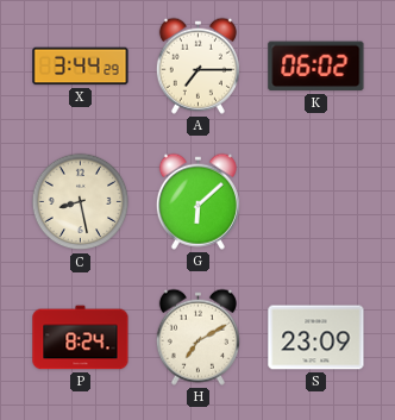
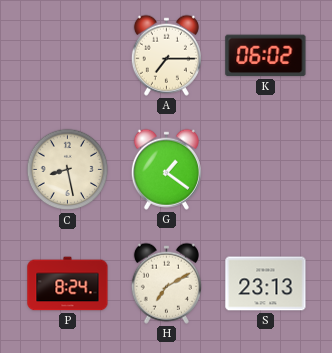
X: 3:44 -> none (81, 67)
G: 6:08 -> 1:21 (166, 169)
S: 23:09 -> 23:13 (266, 284)
